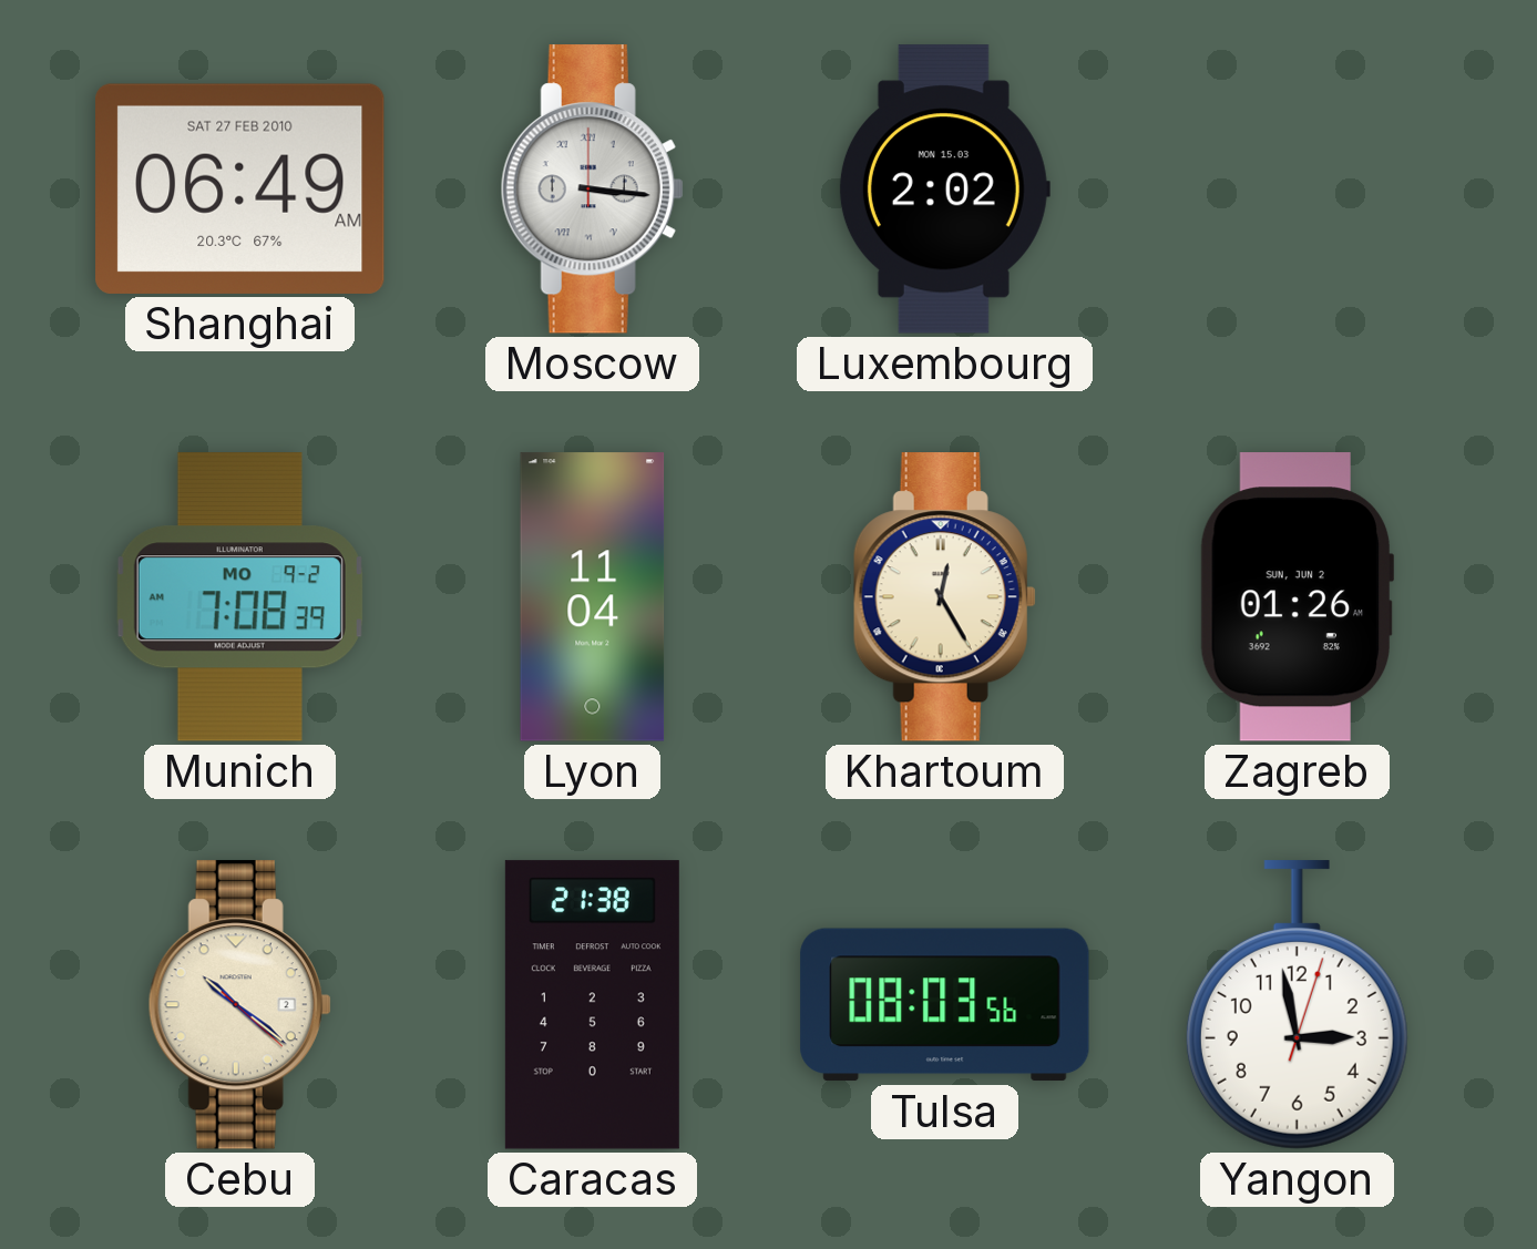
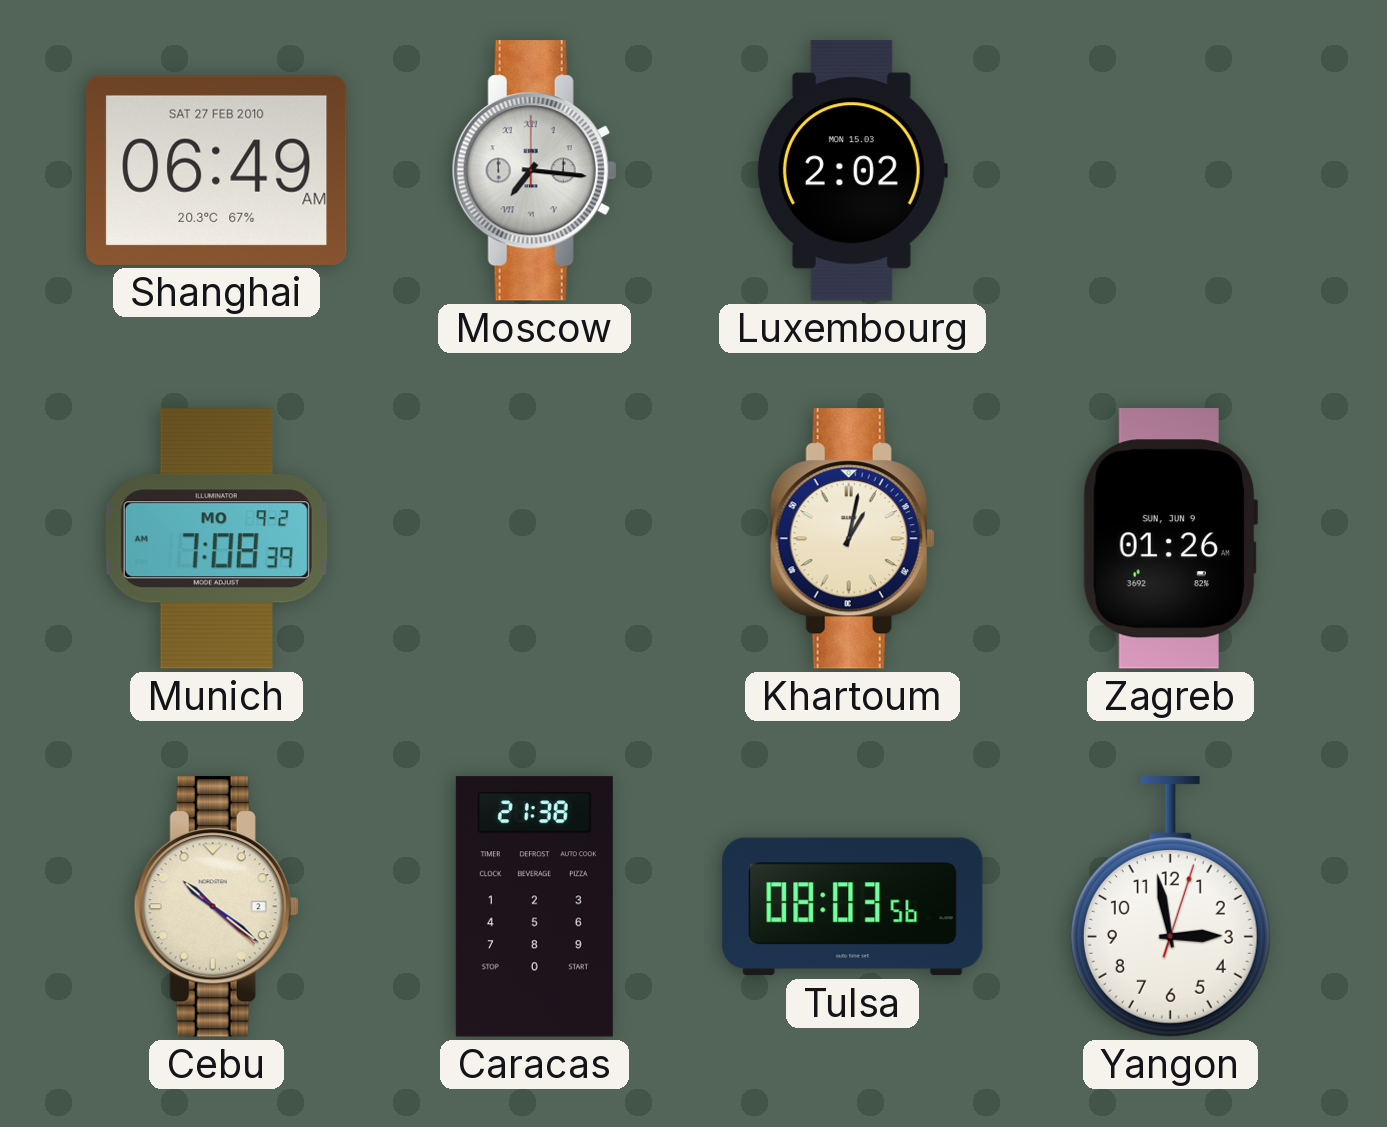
Moscow: 3:16 -> 7:16 (534, 171)
Lyon: 11:04 -> none (593, 597)
Khartoum: 12:25 -> 1:02 (852, 539)
Zagreb date: SUN, JUN 2 -> SUN, JUN 9 (1170, 539)
